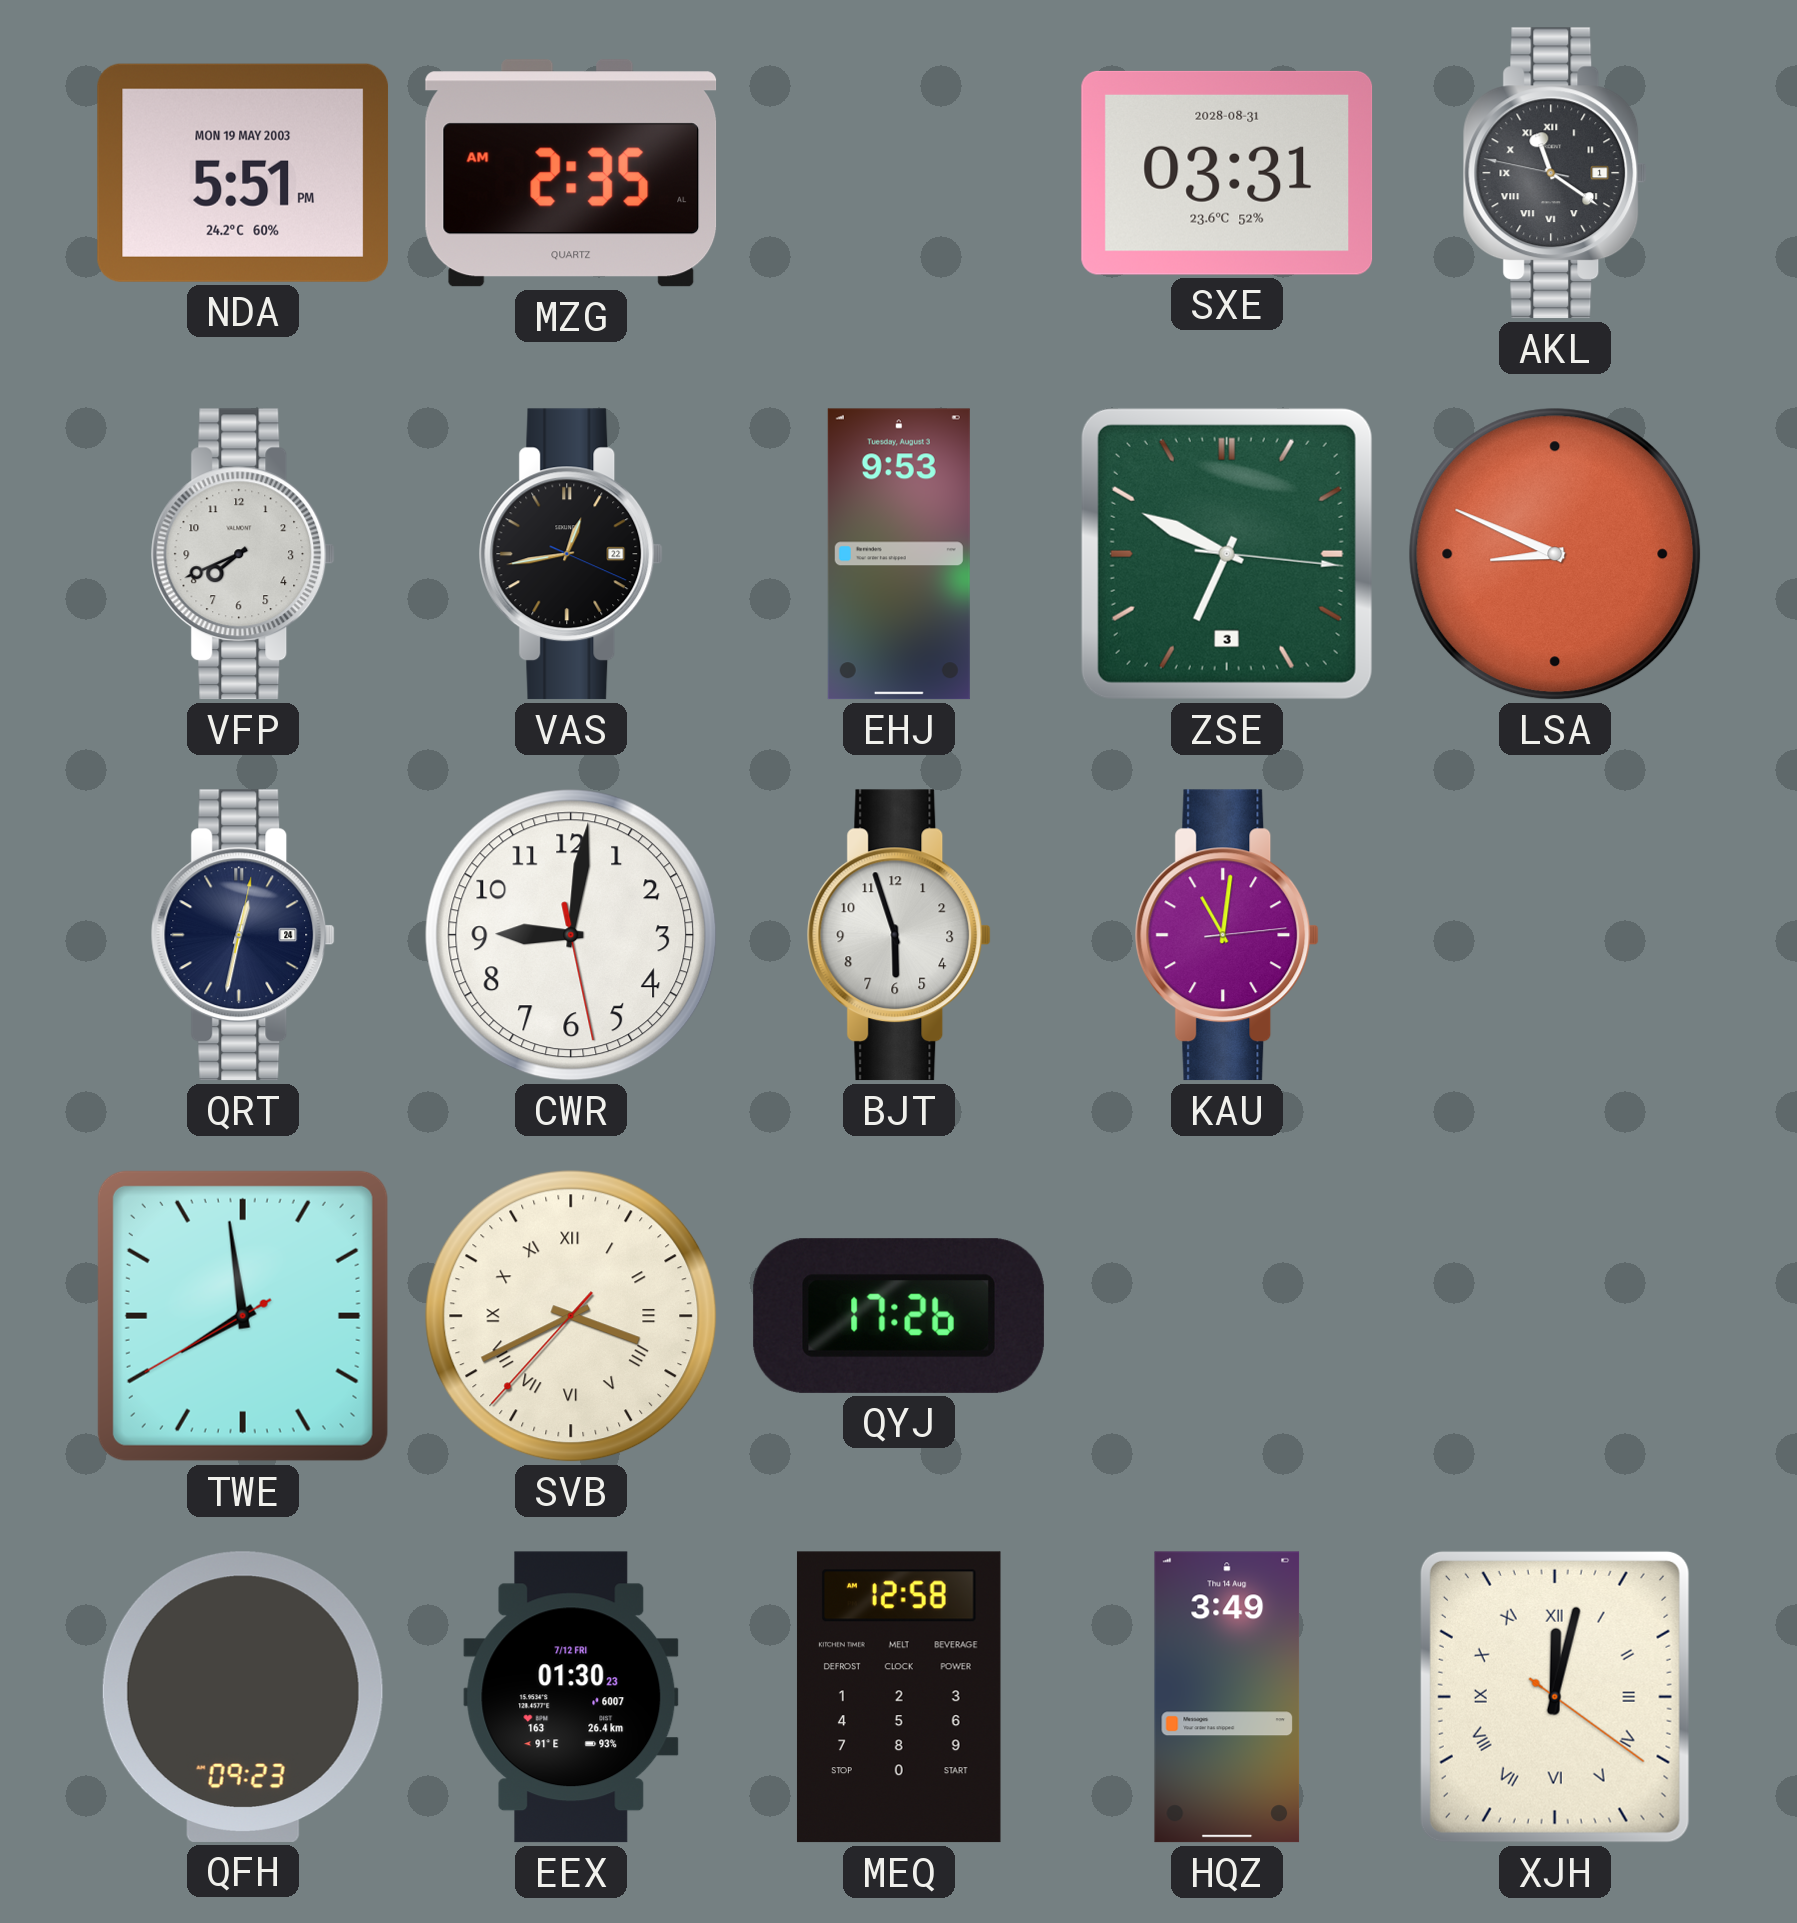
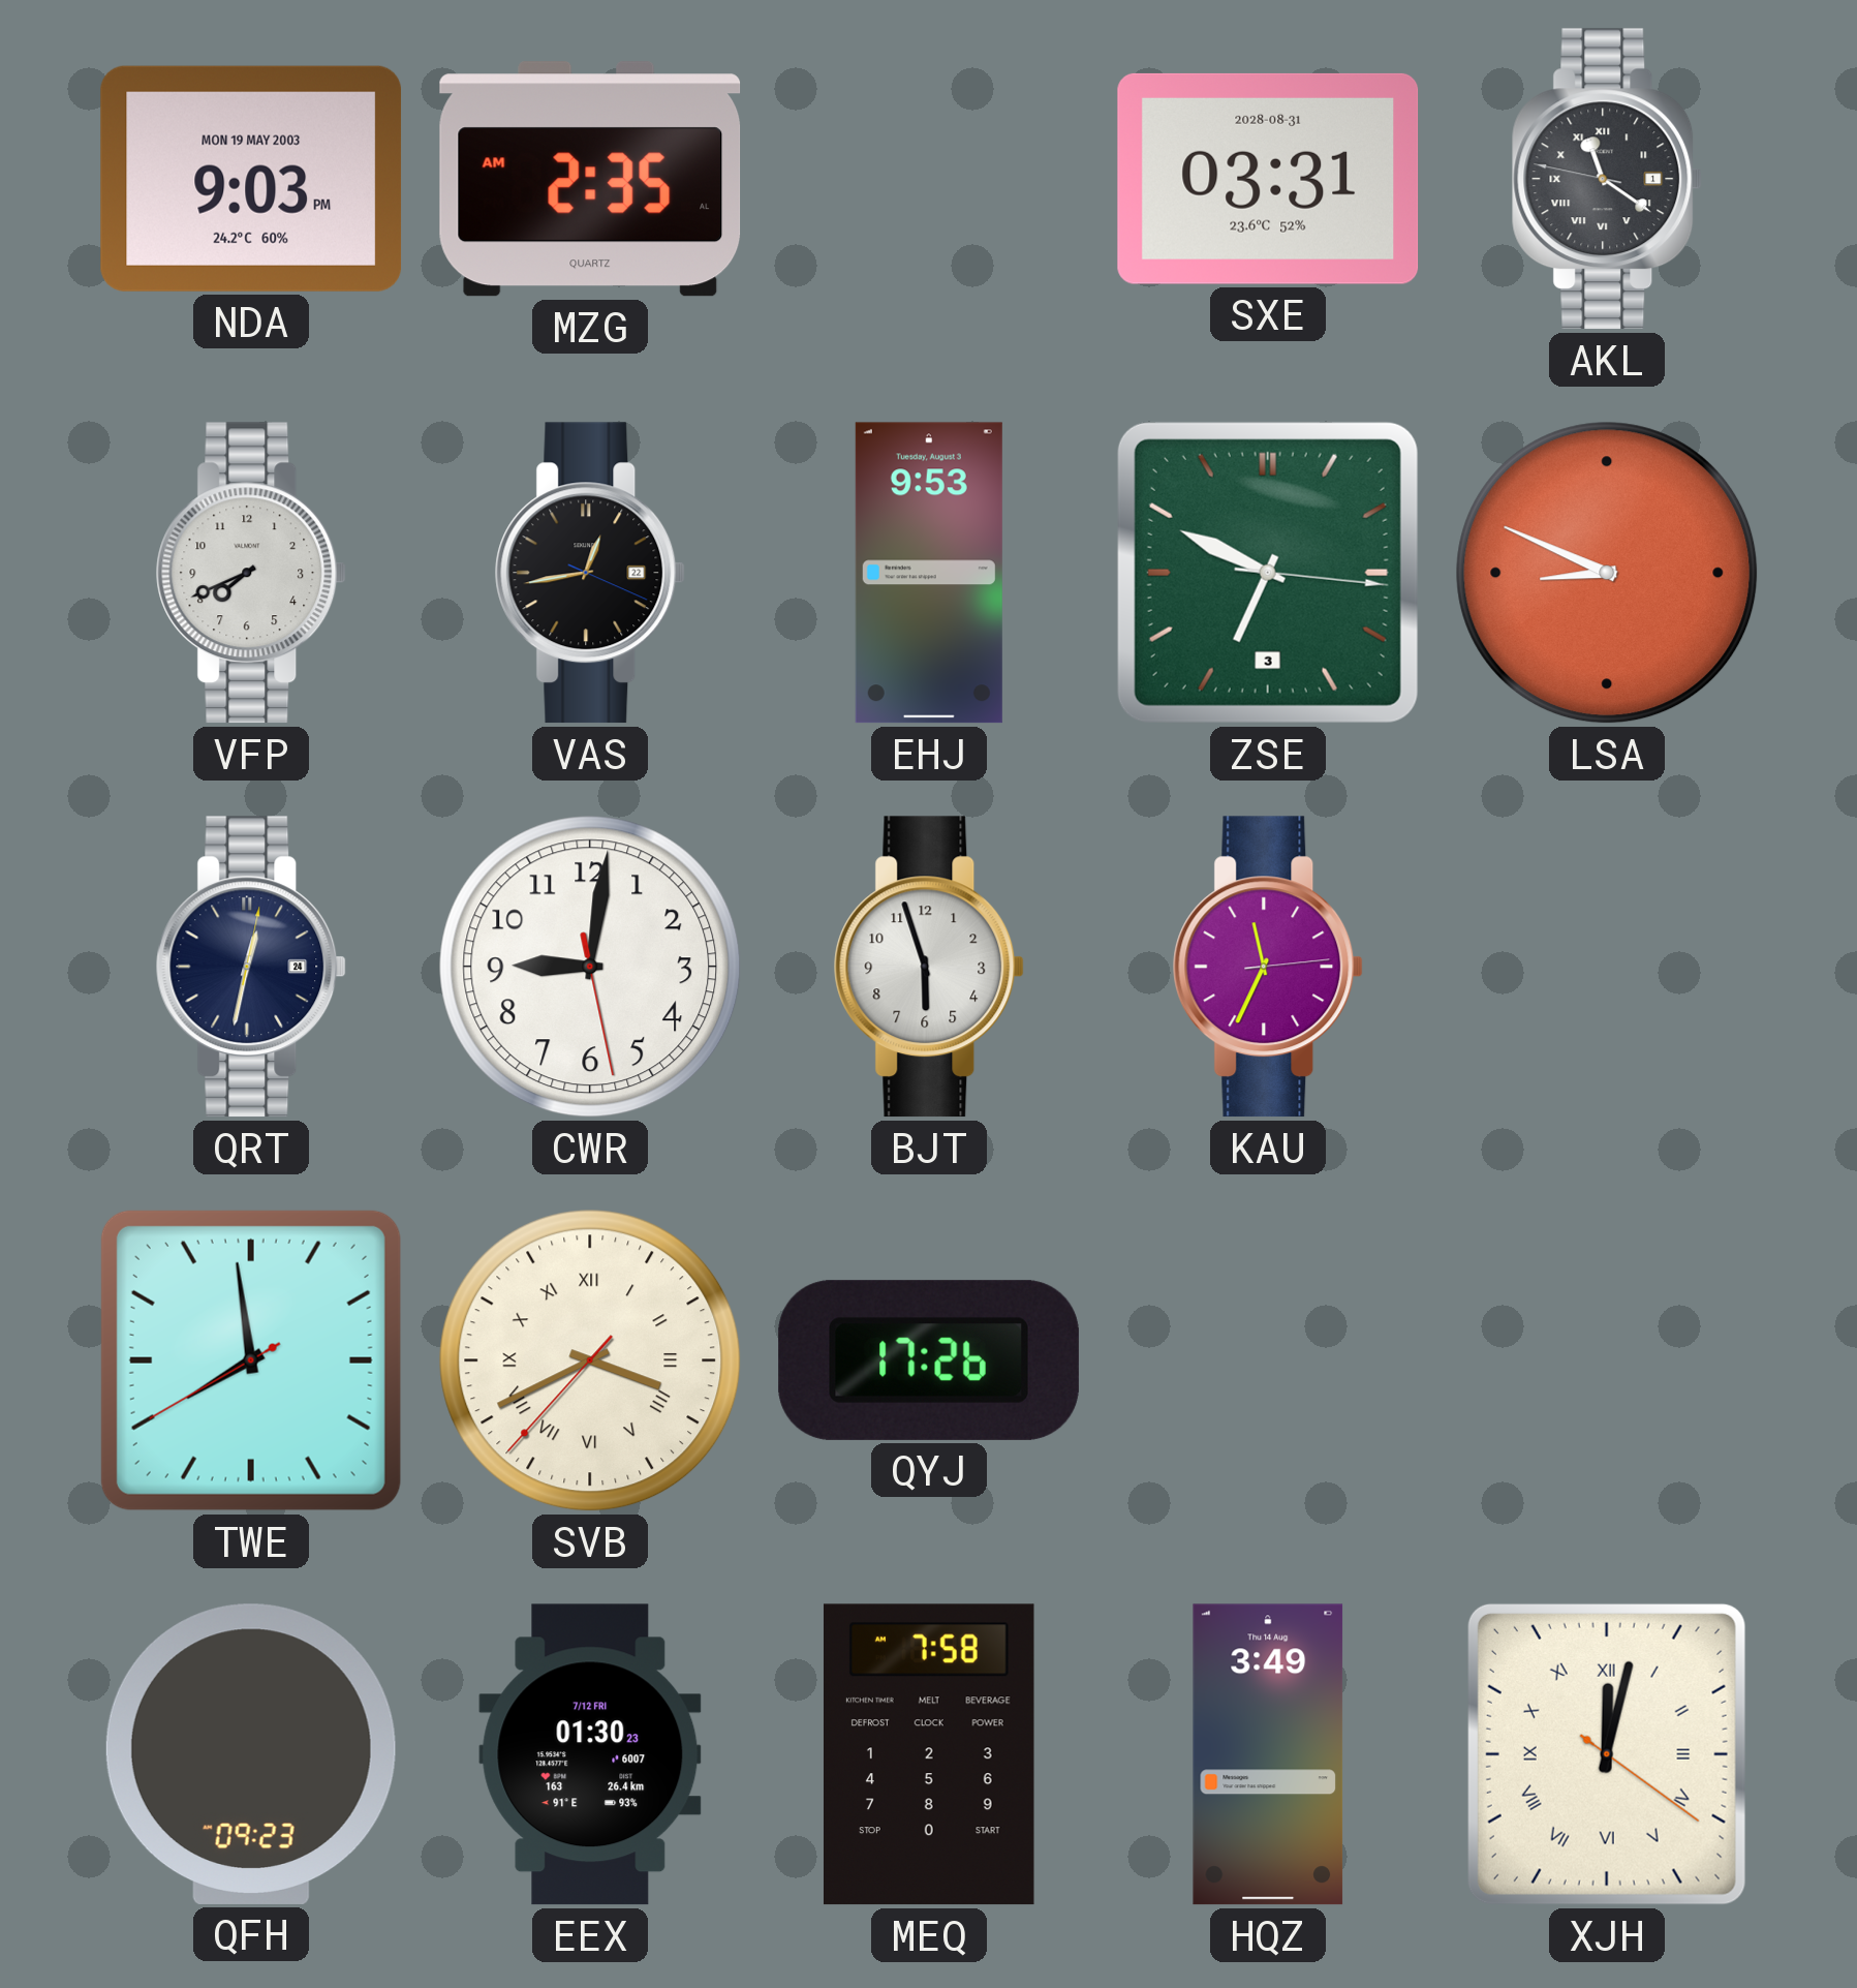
NDA: 5:51 -> 9:03 (251, 179)
KAU: 11:01 -> 11:34 (1268, 967)
MEQ: 12:58 -> 7:58 (929, 1754)
